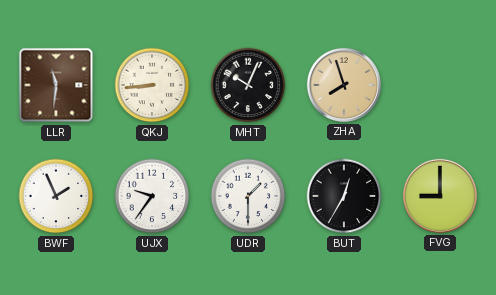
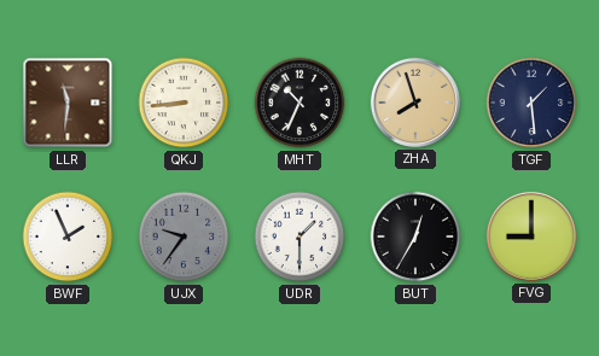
MHT: 10:04 -> 10:34 (299, 103)
TGF: none -> 1:29 (531, 103)
UJX dial: white -> grey (184, 237)
